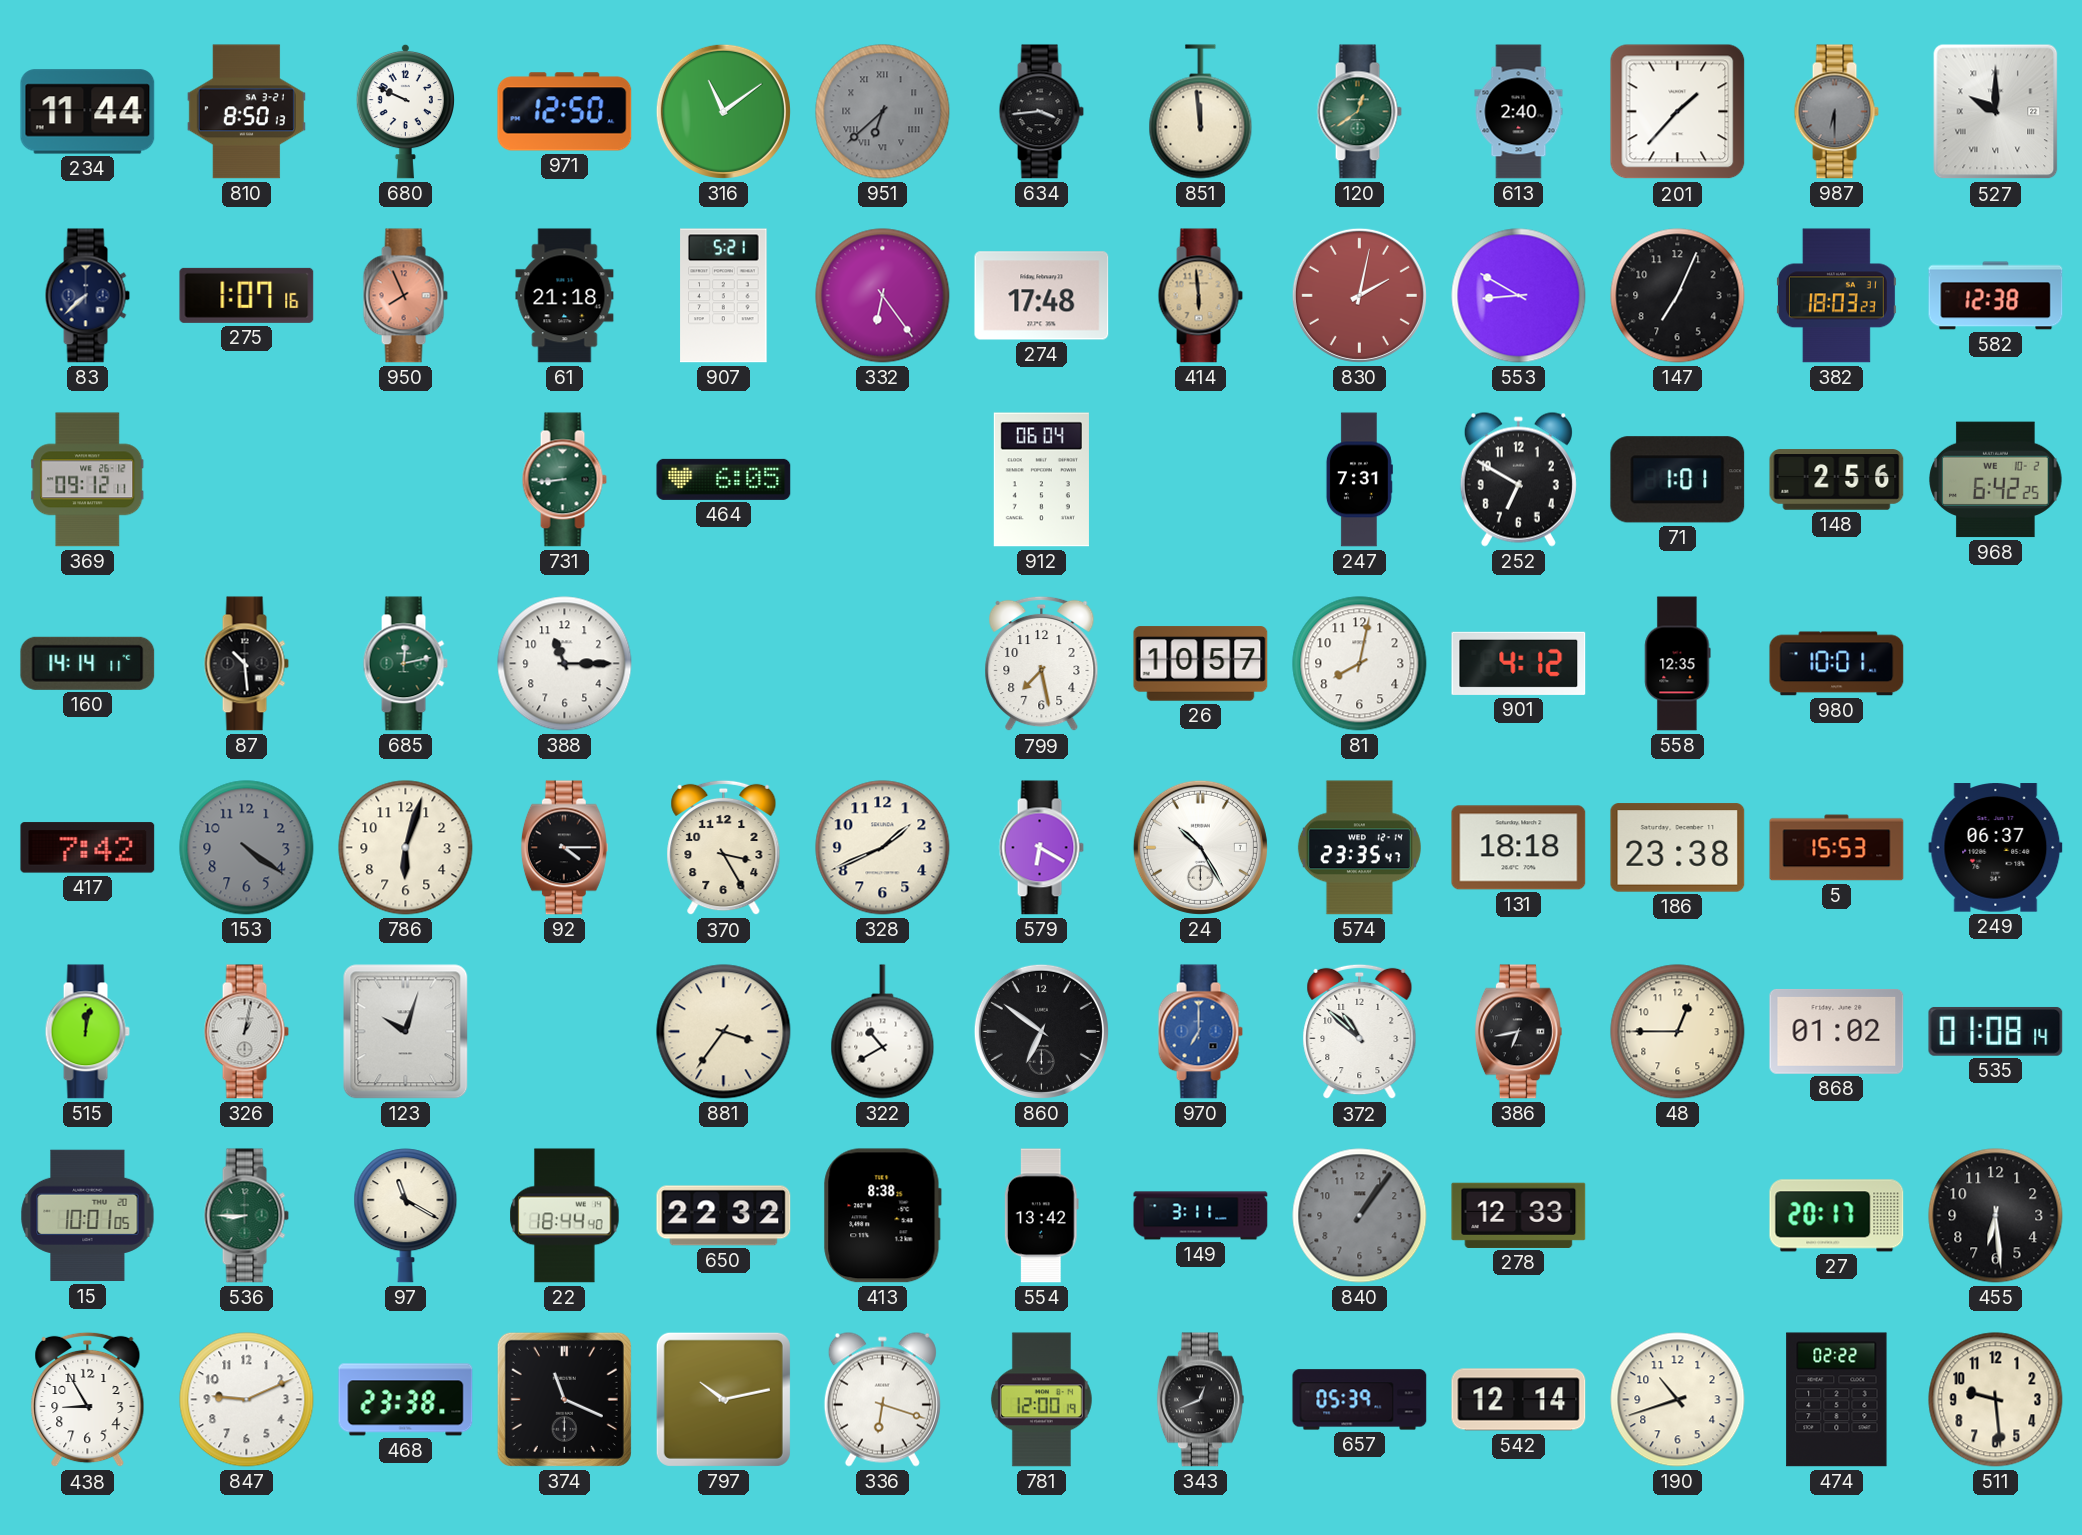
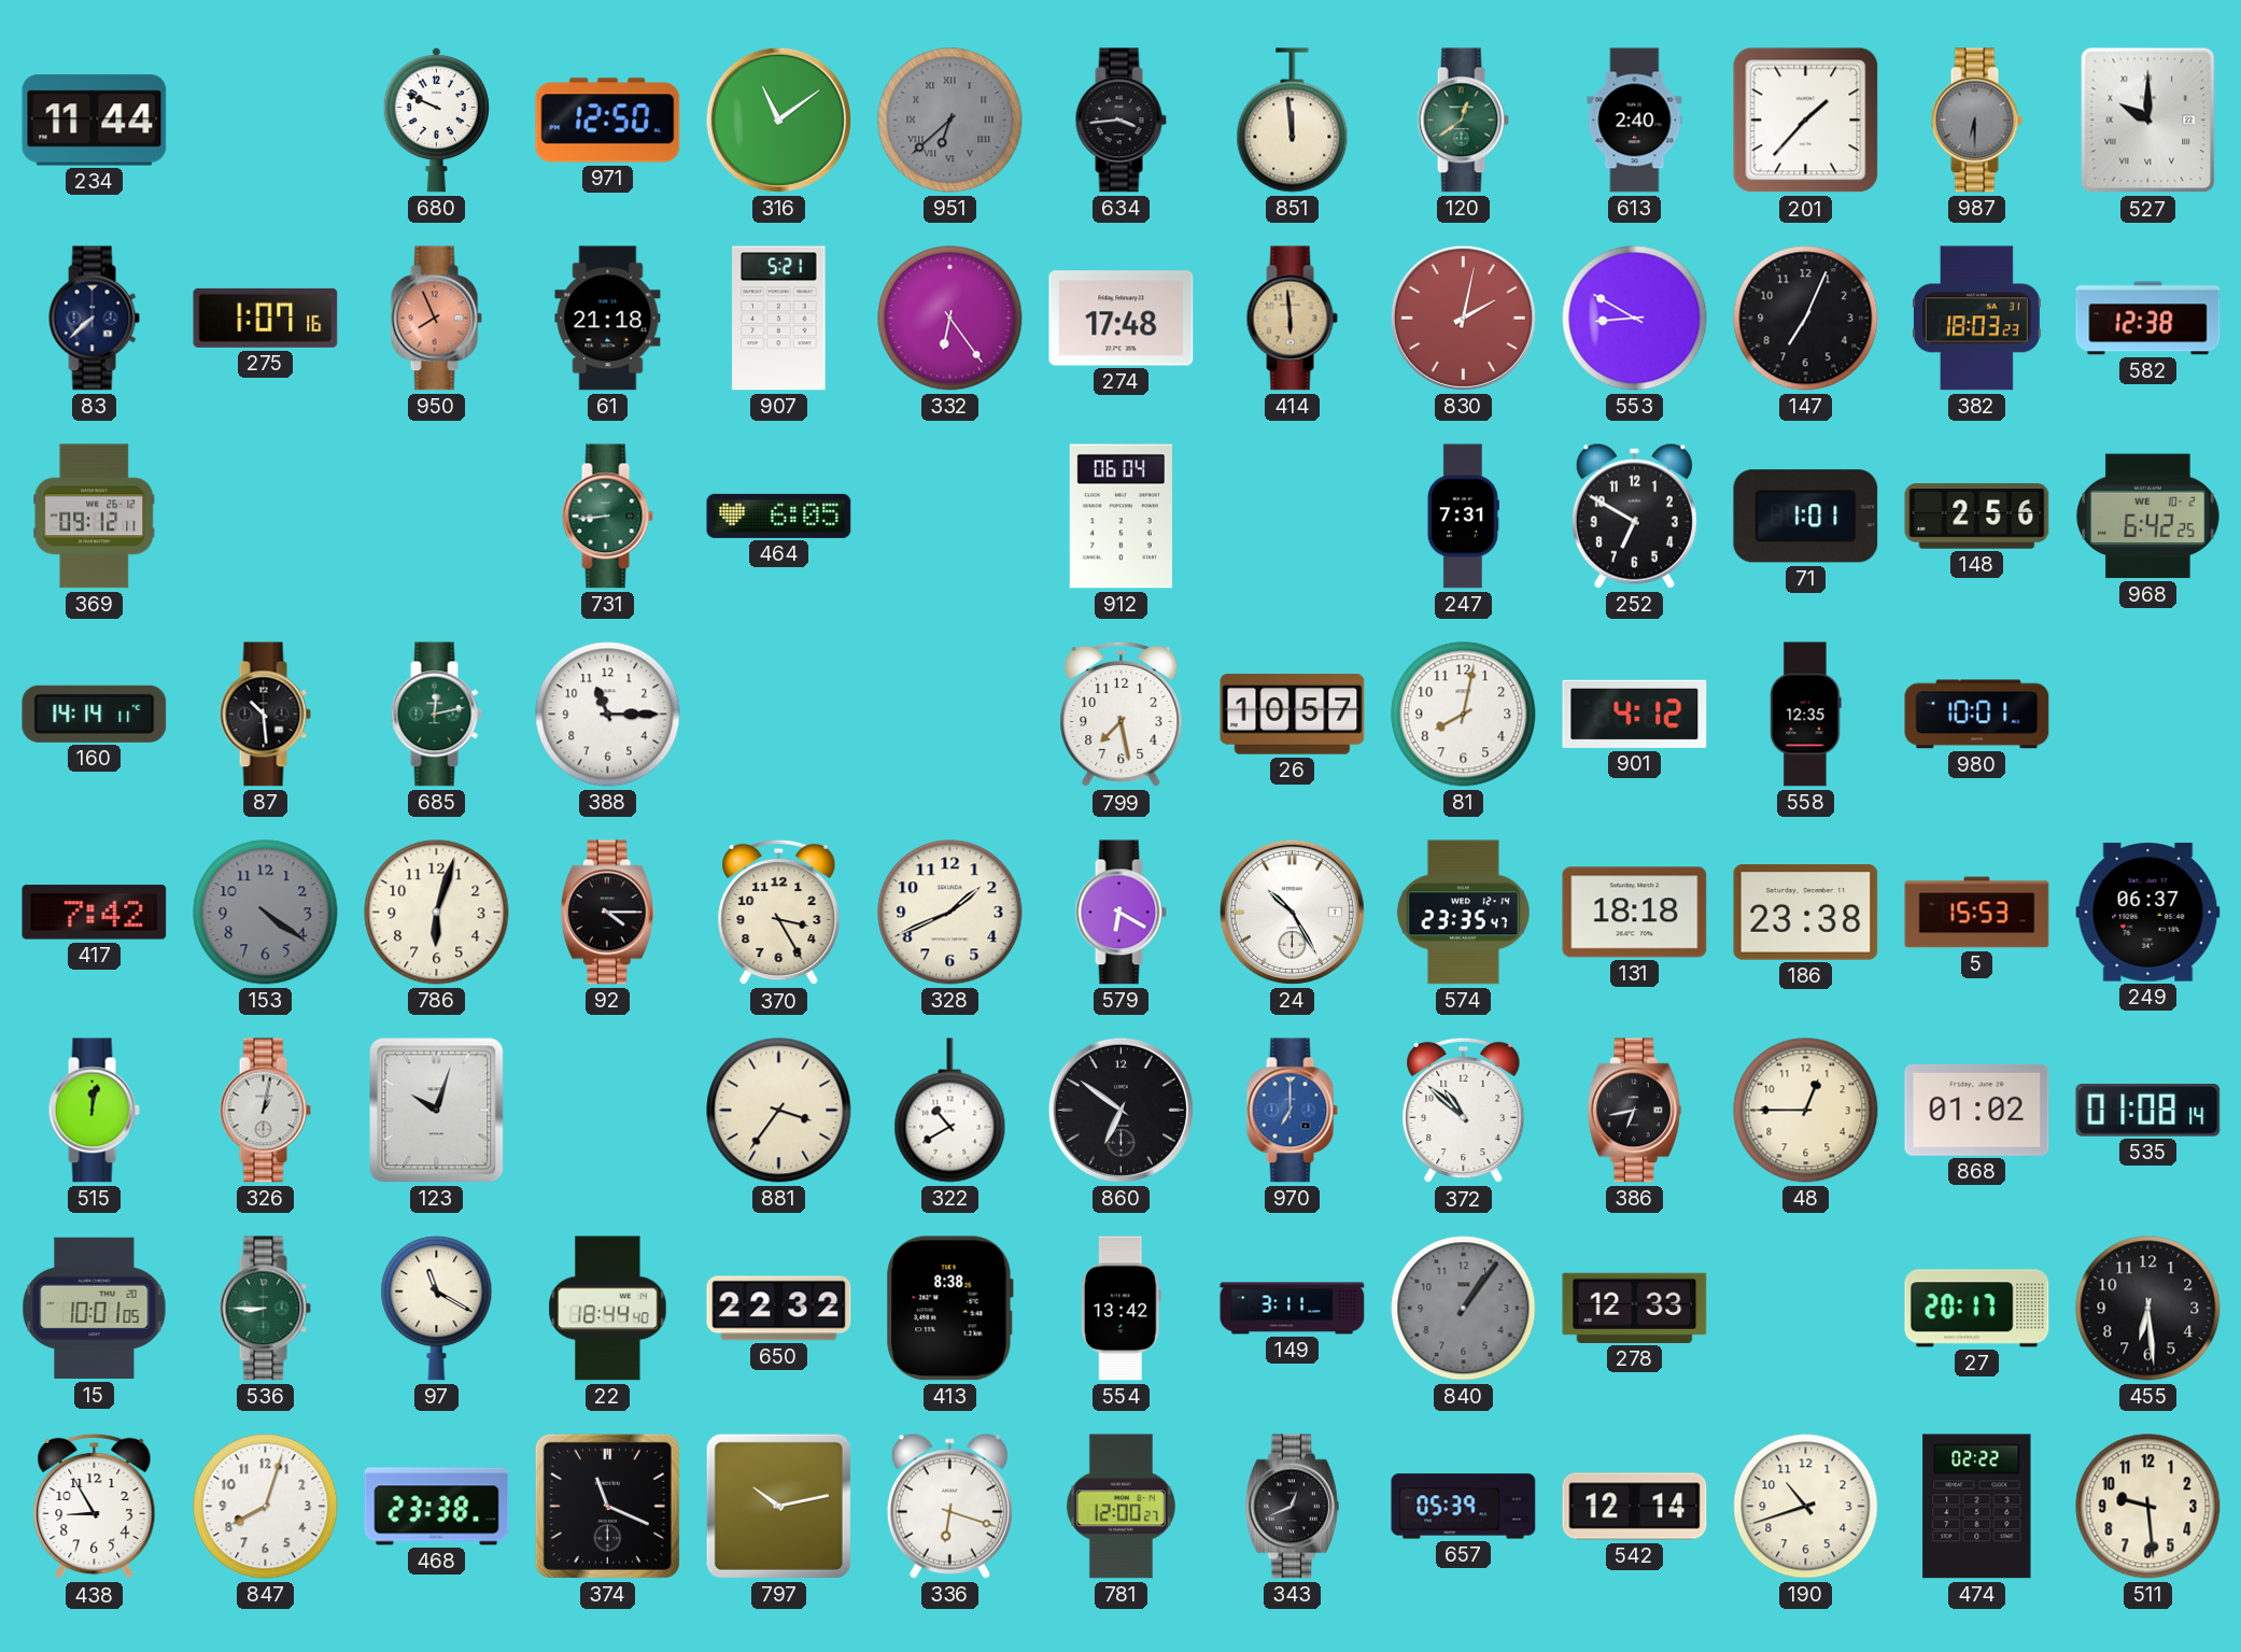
810: 8:50 -> none (246, 112)
847: 9:11 -> 8:03 (266, 1507)
781: 12:00:19 -> 12:00:27 (1120, 1507)
